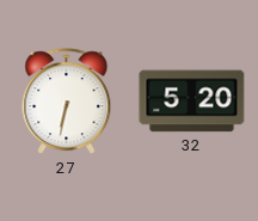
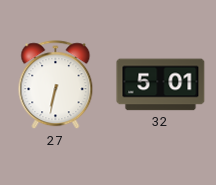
32: 5:20 -> 5:01 (161, 85)
